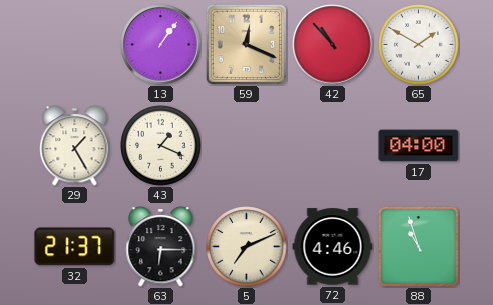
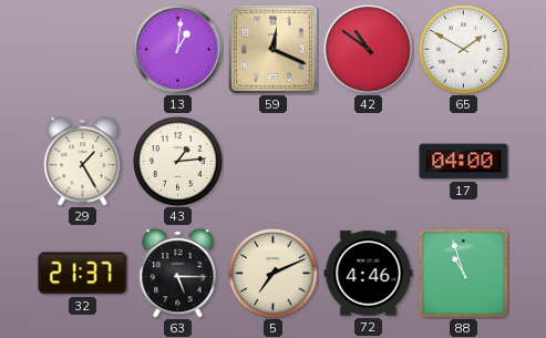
13: 1:06 -> 1:01 (178, 50)
42: 10:53 -> 10:51 (369, 50)
43: 1:19 -> 1:14 (178, 162)
63: 6:15 -> 5:15 (178, 274)
